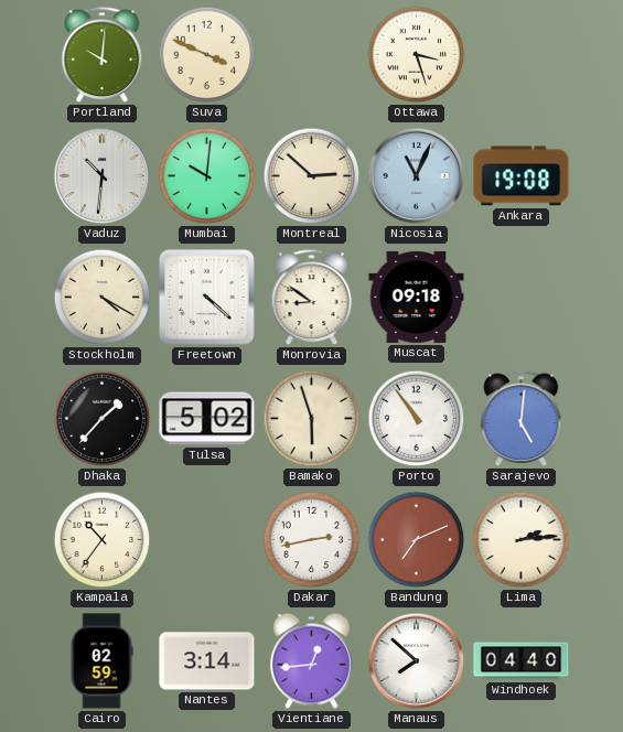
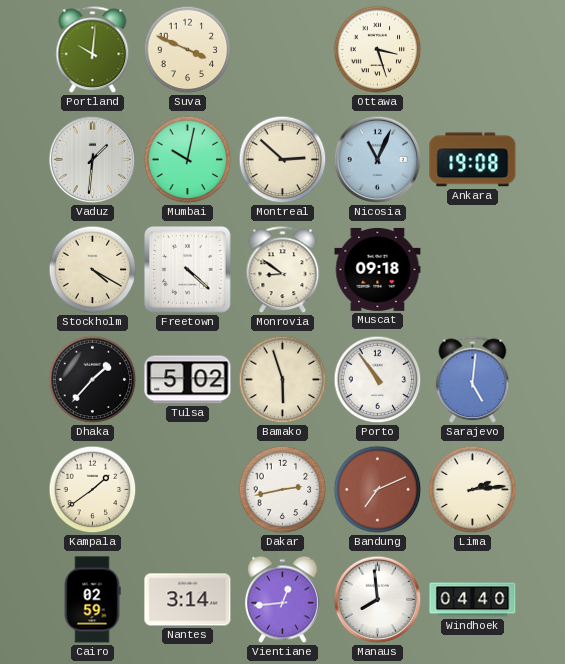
Vaduz: 10:31 -> 1:31 (93, 160)
Mumbai: 10:01 -> 10:02 (188, 160)
Kampala: 10:36 -> 1:39 (93, 490)
Manaus: 7:52 -> 7:59 (378, 600)
